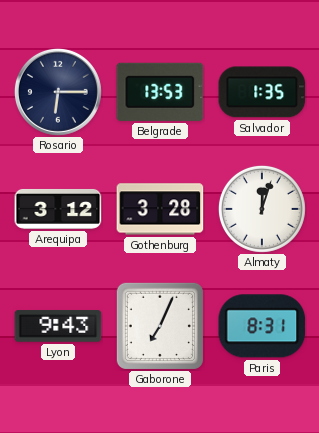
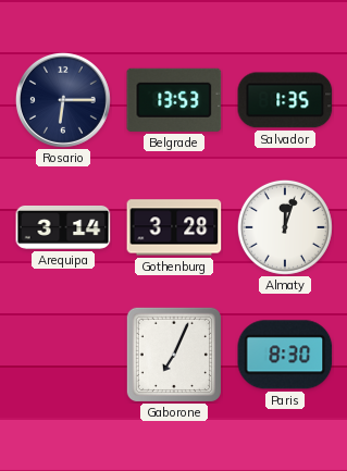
Arequipa: 3:12 -> 3:14 (63, 227)
Lyon: 9:43 -> none (58, 326)
Paris: 8:31 -> 8:30 (285, 355)
